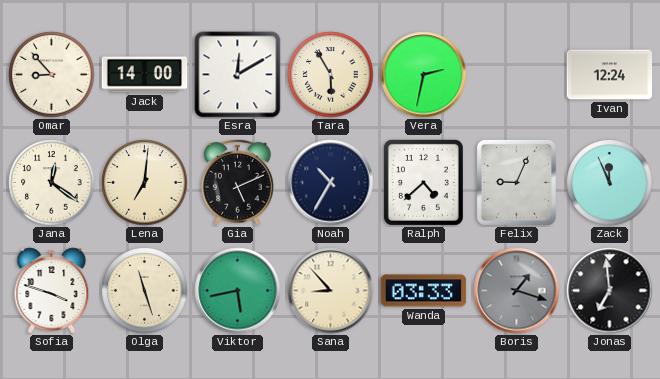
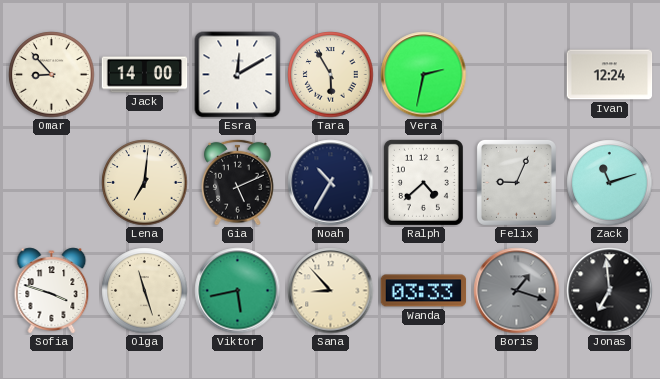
Jana: 12:21 -> none (52, 183)
Zack: 11:56 -> 11:12 (610, 183)
